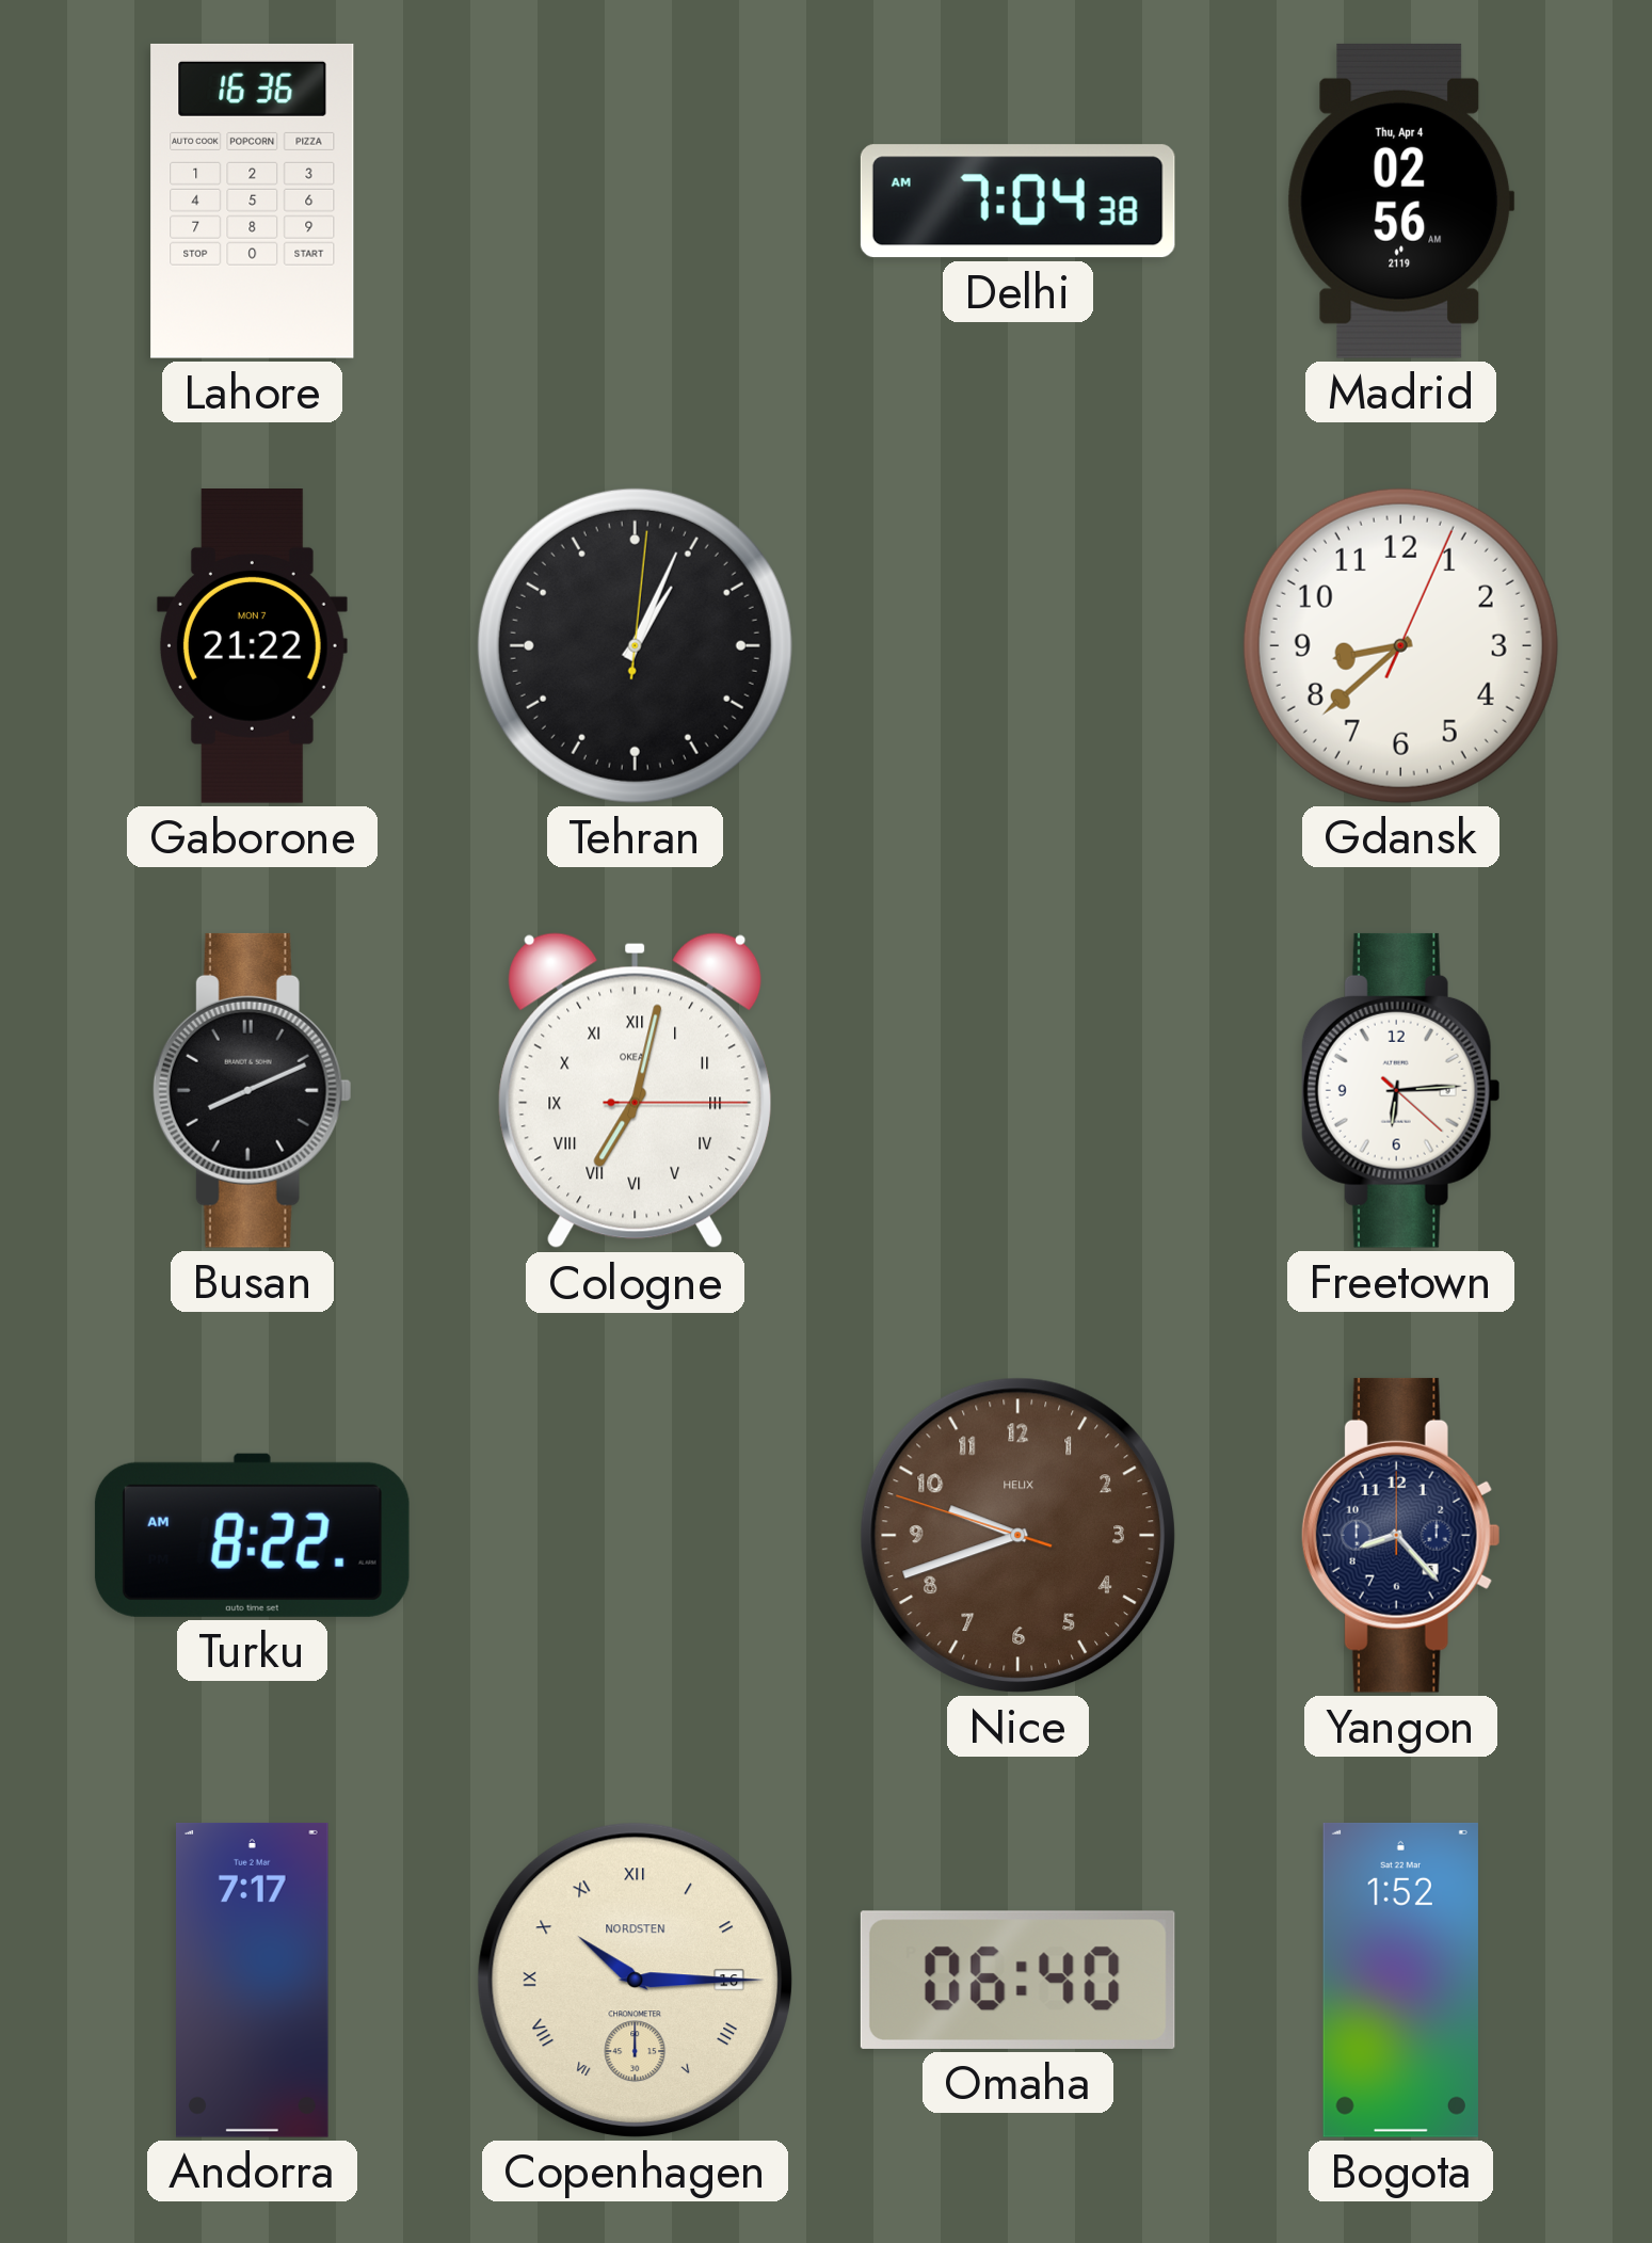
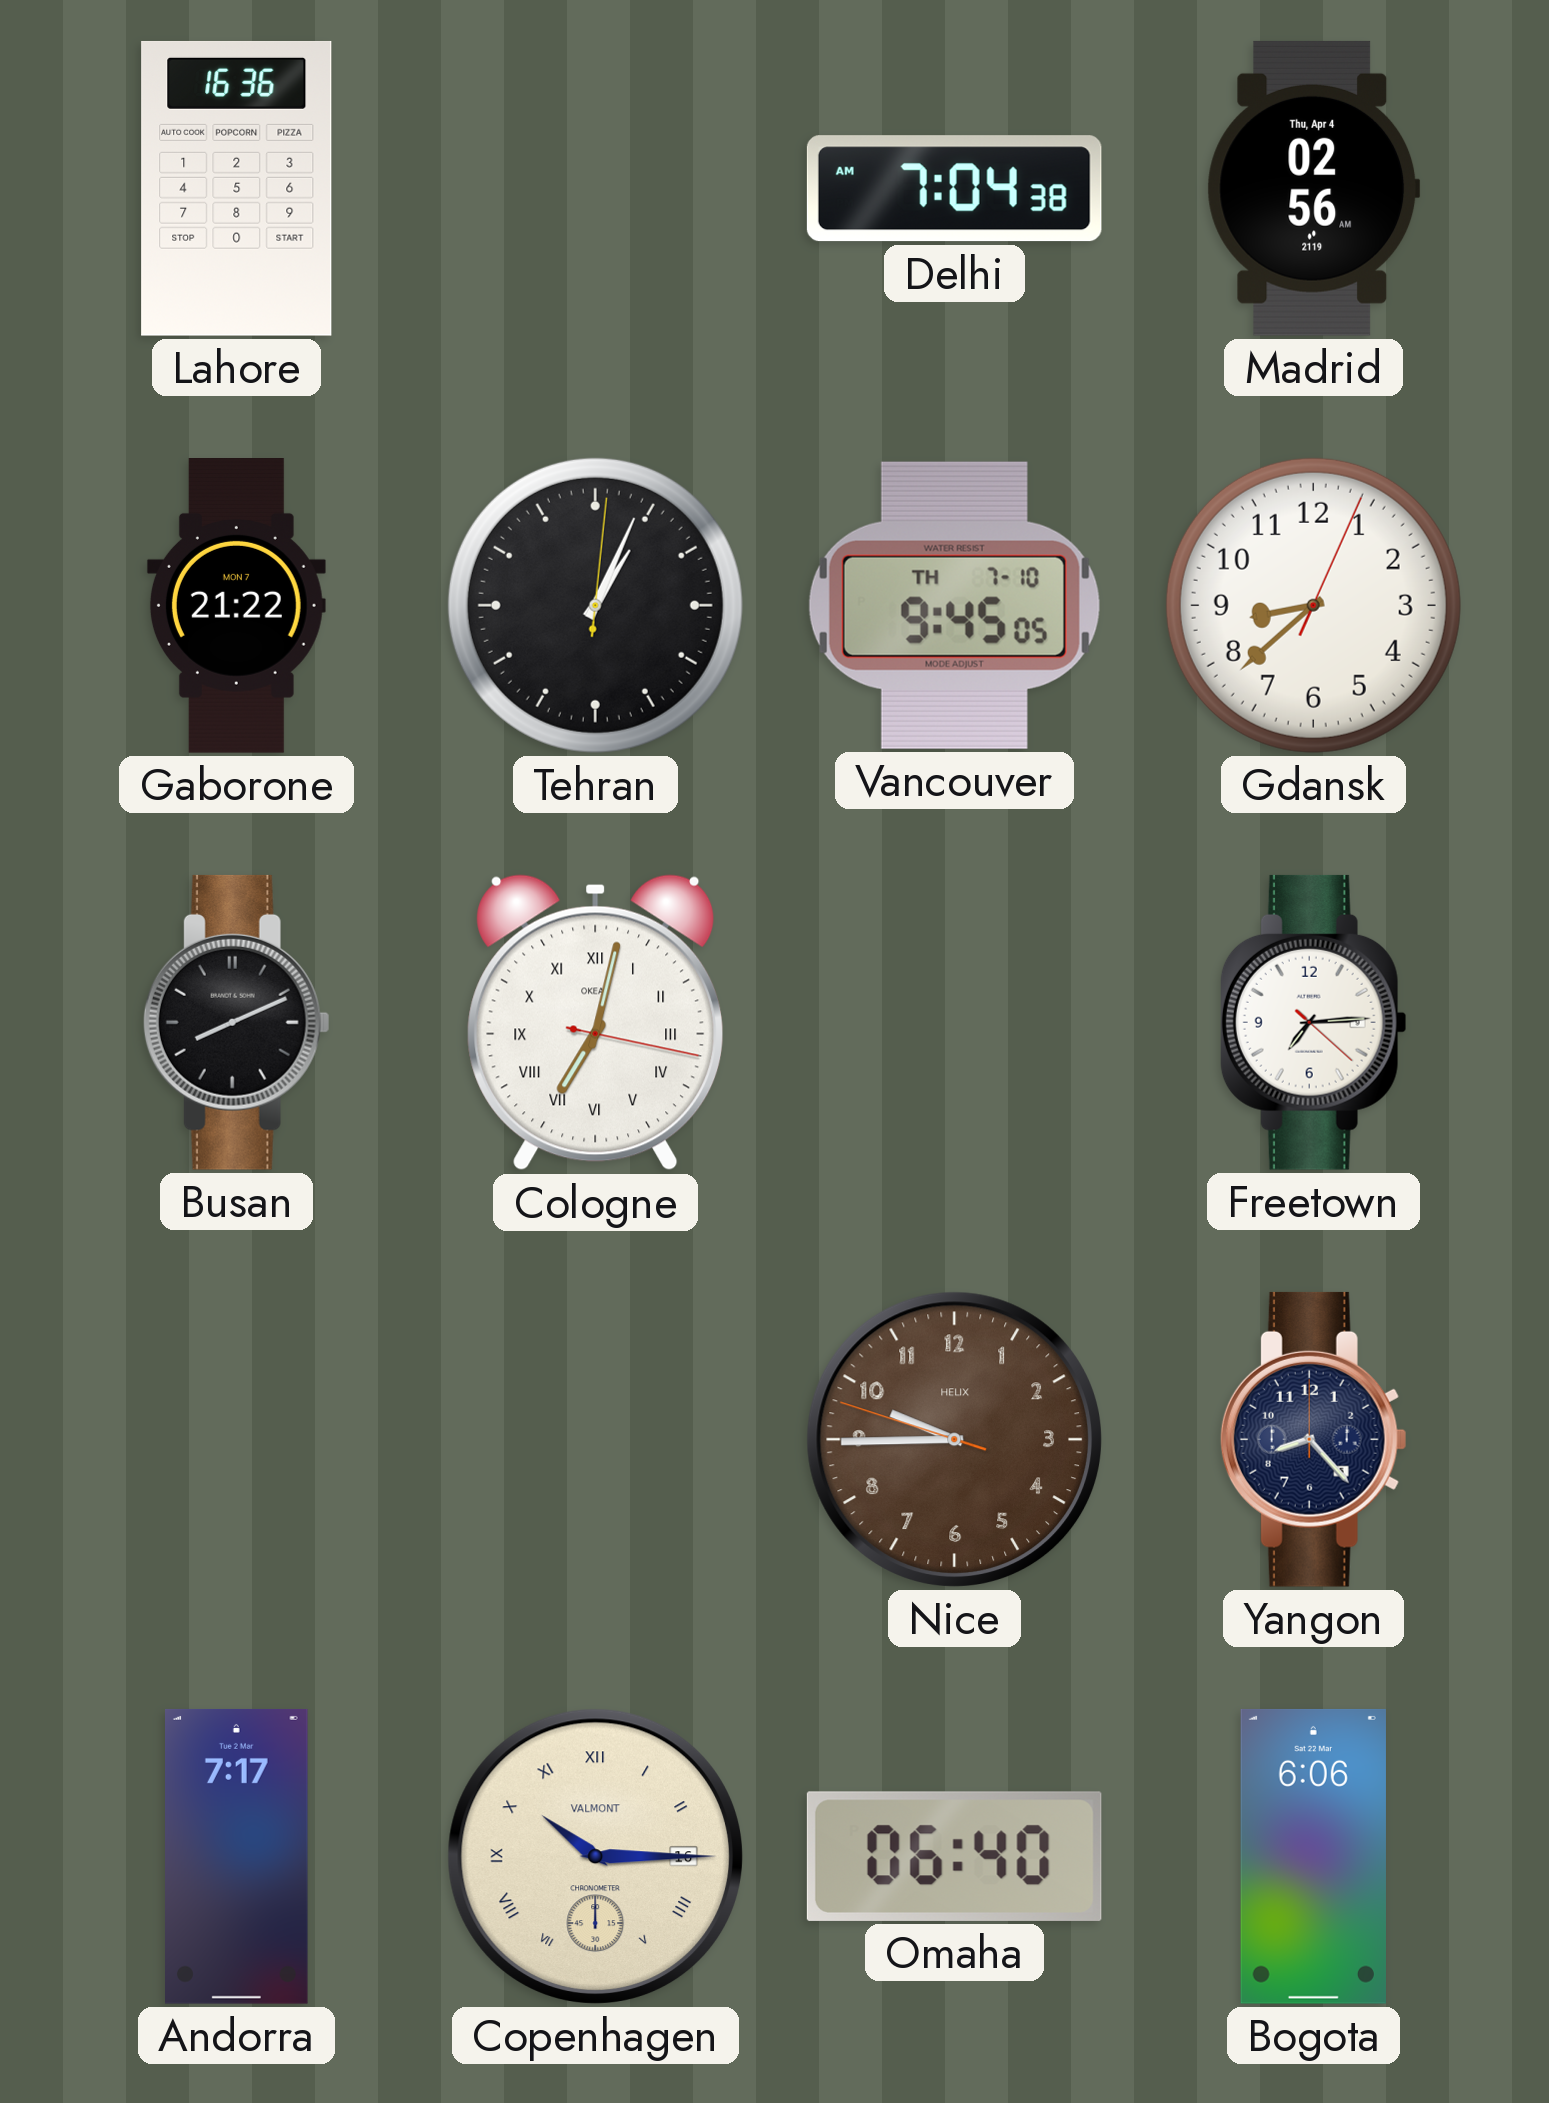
Vancouver: none -> 9:45 (954, 605)
Cologne: 7:02:15 -> 7:02:17 (596, 1023)
Freetown: 6:14 -> 7:14 (1313, 1022)
Turku: 8:22 -> none (252, 1535)
Nice: 9:41 -> 9:44 (954, 1439)
Copenhagen brand: NORDSTEN -> VALMONT (595, 1856)
Bogota: 1:52 -> 6:06 (1313, 1856)
